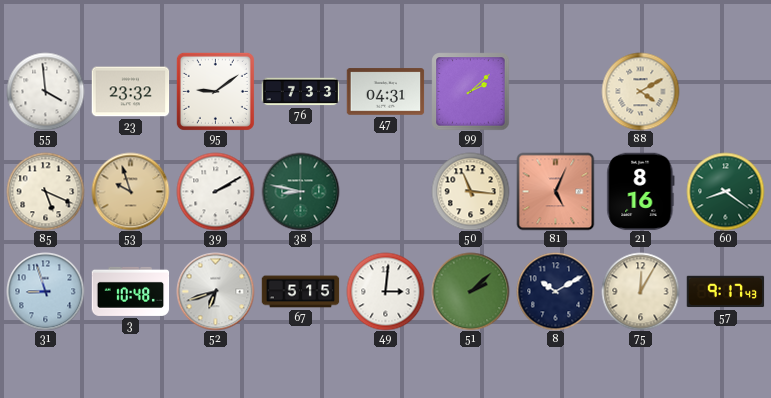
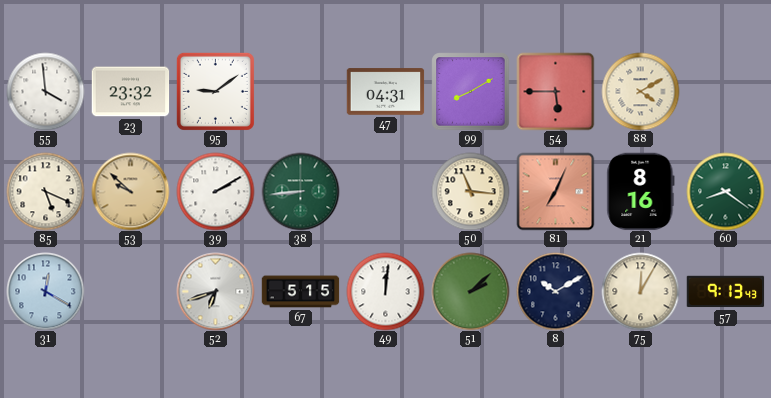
76: 7:33 -> none (300, 92)
99: 2:08 -> 8:10 (470, 91)
54: none -> 5:45 (555, 91)
53: 9:57 -> 9:52 (130, 191)
38: 8:47 -> 8:44 (300, 191)
81: 5:04 -> 7:04 (555, 191)
31: 8:57 -> 12:20 (45, 291)
3: 10:48 -> none (130, 291)
49: 3:01 -> 12:01 (385, 291)
57: 9:17 -> 9:13 (725, 292)
